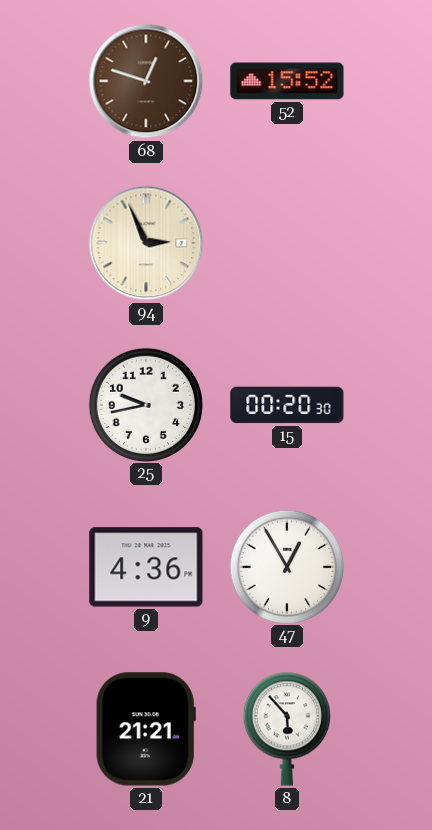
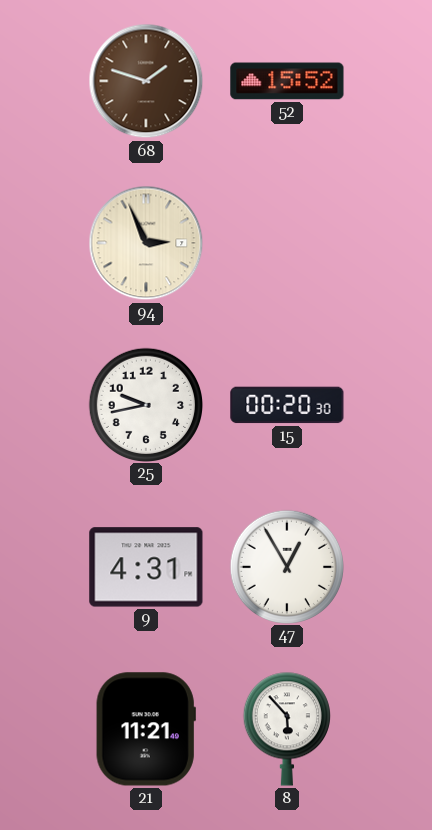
68: 12:48 -> 1:48 (146, 81)
9: 4:36 -> 4:31 (146, 567)
21: 21:21 -> 11:21 (146, 729)
